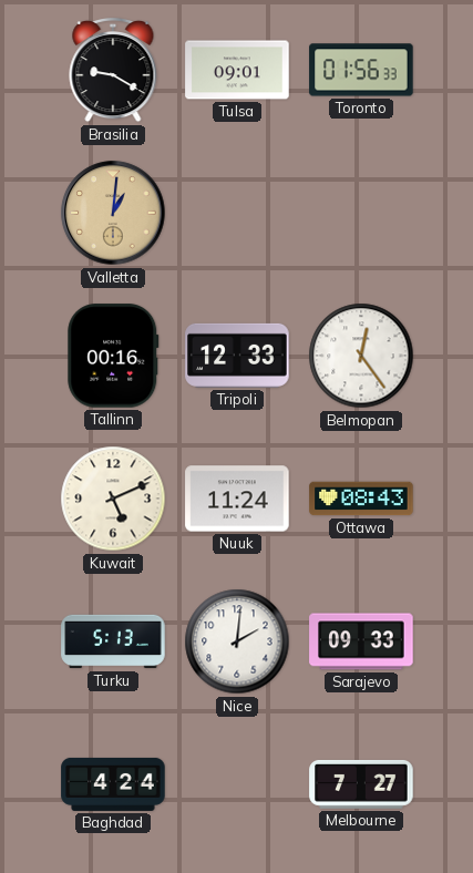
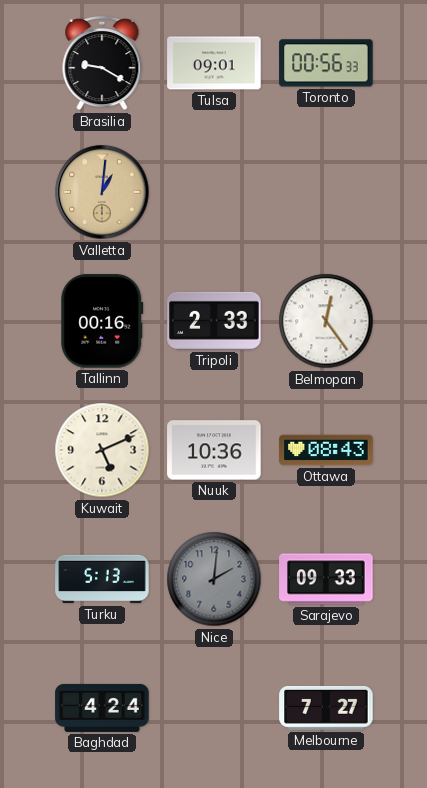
Toronto: 01:56 -> 00:56 (326, 63)
Tripoli: 12:33 -> 2:33 (214, 321)
Nuuk: 11:24 -> 10:36 (214, 450)
Nice dial: white -> grey (214, 579)
